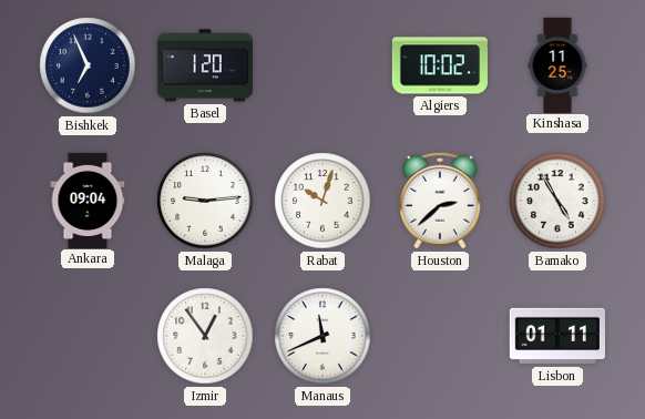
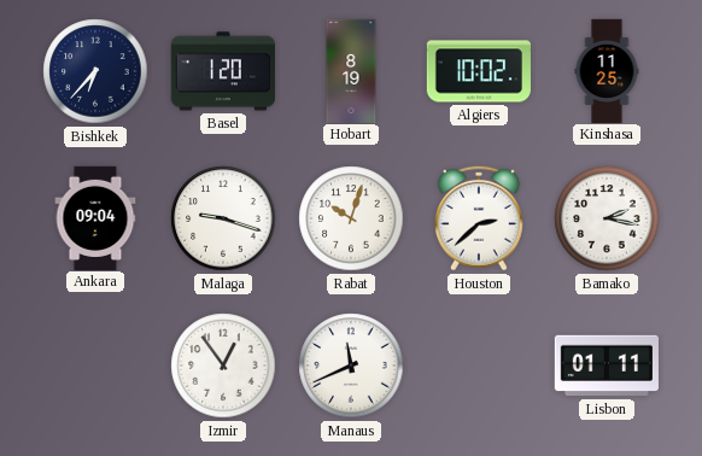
Bishkek: 6:56 -> 6:37 (95, 71)
Hobart: none -> 8:19 (351, 70)
Malaga: 9:14 -> 9:18 (223, 218)
Bamako: 4:55 -> 2:17 (607, 218)
